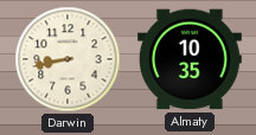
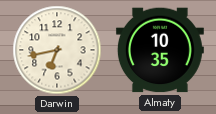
Darwin: 8:43 -> 6:43 (57, 50)
